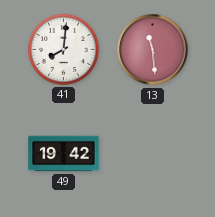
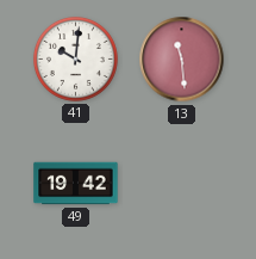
41: 8:01 -> 10:01 (75, 58)
